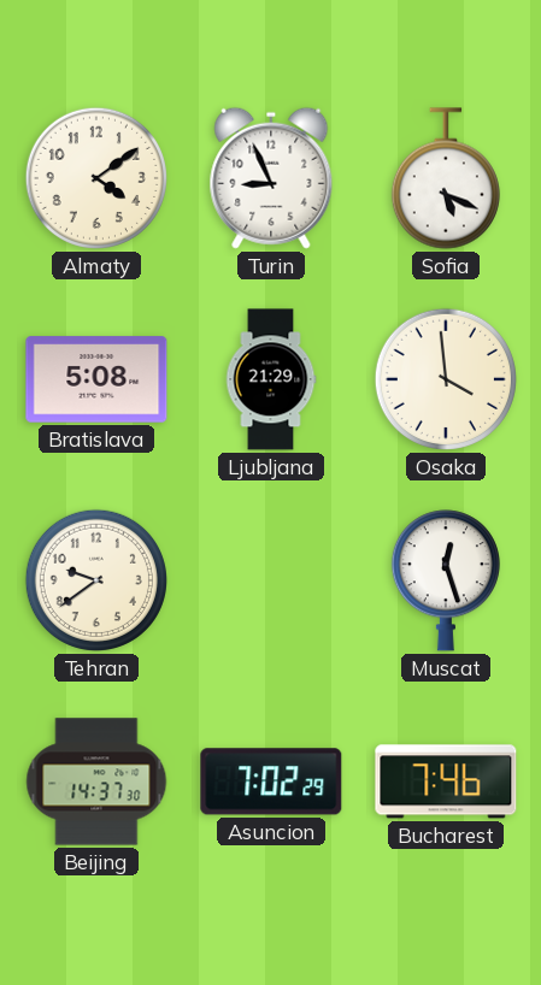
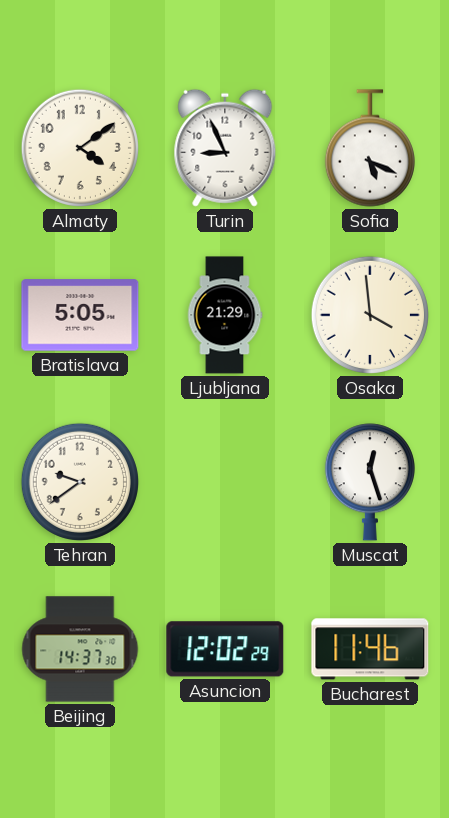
Bratislava: 5:08 -> 5:05 (80, 315)
Asuncion: 7:02 -> 12:02 (225, 649)
Bucharest: 7:46 -> 11:46 (370, 649)
